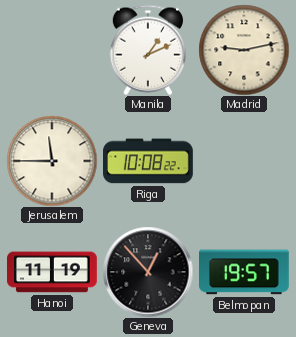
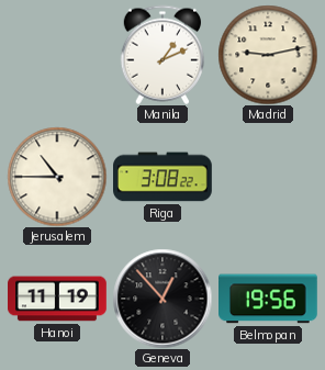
Jerusalem: 11:45 -> 10:45 (57, 177)
Riga: 10:08 -> 3:08 (164, 177)
Belmopan: 19:57 -> 19:56 (269, 299)
